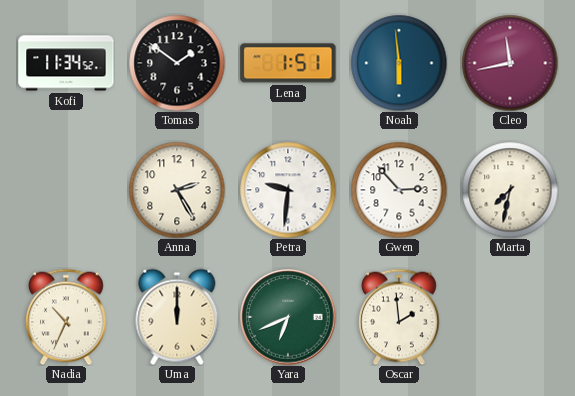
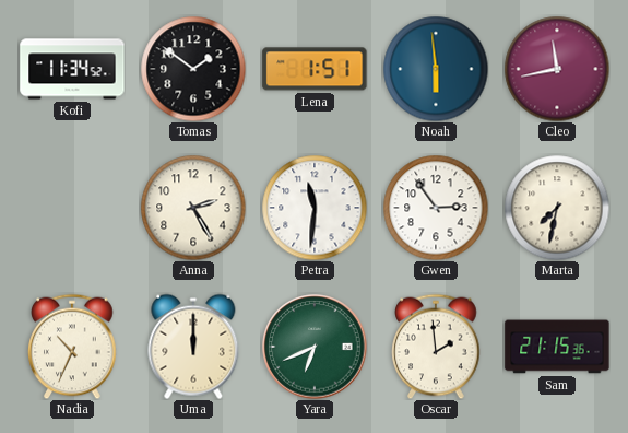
Petra: 9:31 -> 11:31 (315, 208)
Gwen: 2:53 -> 2:54 (436, 208)
Sam: none -> 21:15 (557, 347)
